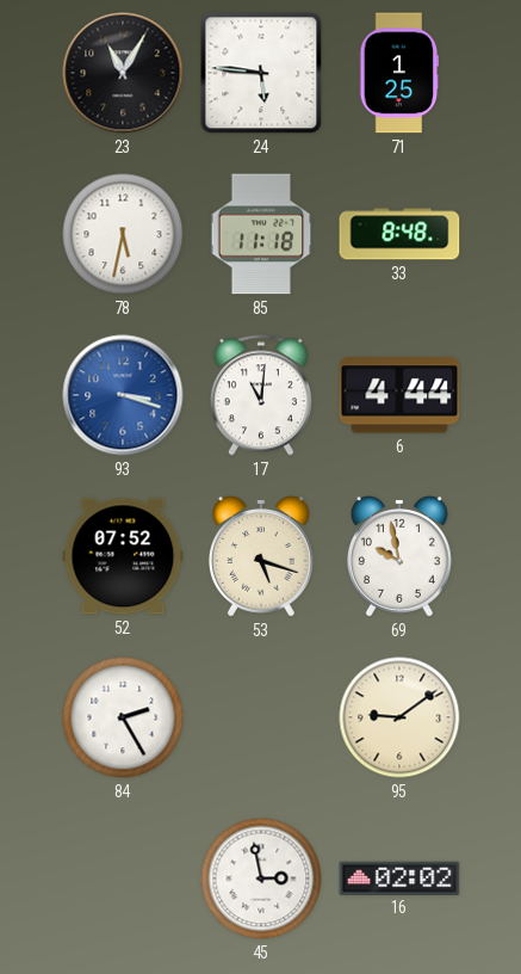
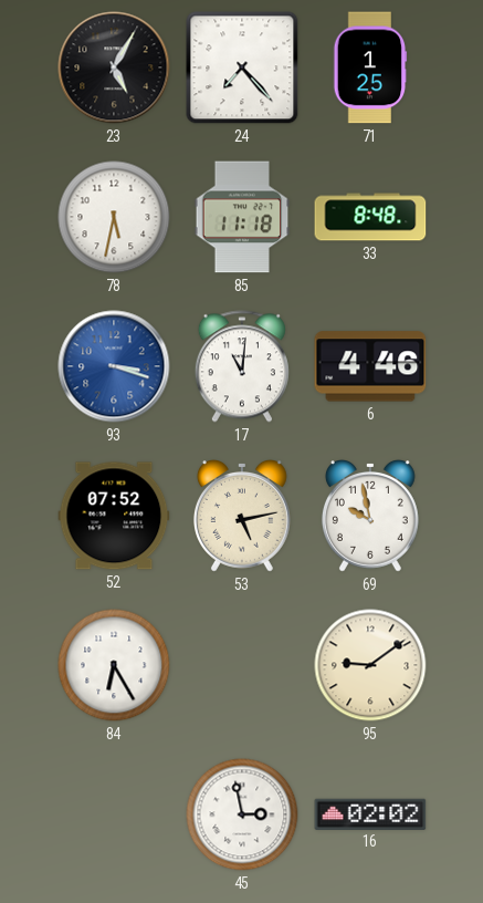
23: 11:05 -> 5:05 (114, 68)
24: 5:46 -> 7:23 (242, 68)
6: 4:44 -> 4:46 (370, 366)
53: 5:18 -> 5:13 (242, 517)
84: 2:25 -> 6:25 (114, 665)
